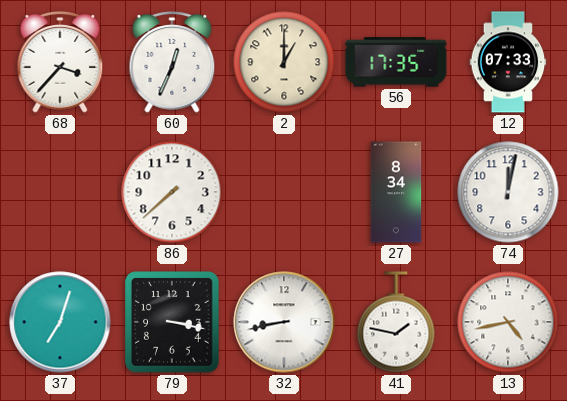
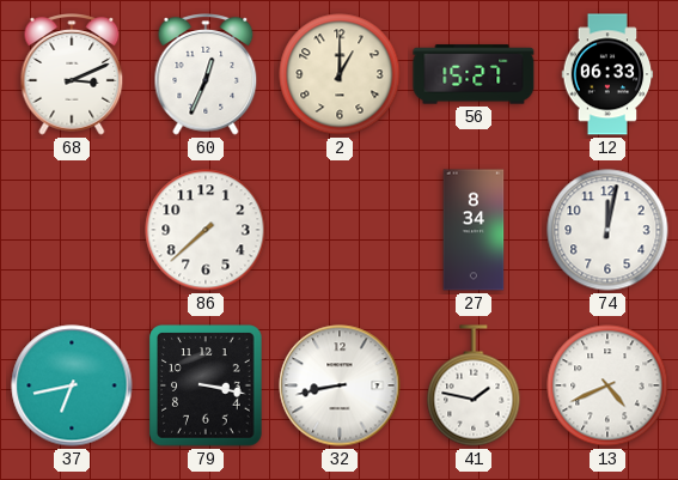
68: 3:37 -> 3:11 (72, 74)
56: 17:35 -> 15:27 (474, 74)
12: 07:33 -> 06:33 (607, 74)
37: 7:03 -> 6:43 (72, 385)
13: 4:43 -> 4:41 (607, 385)
